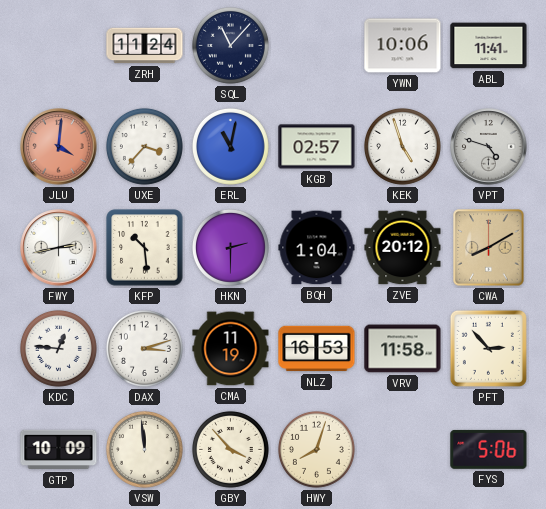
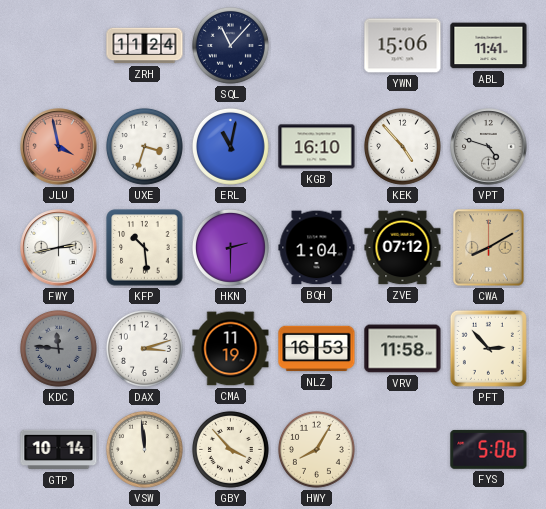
YWN: 10:06 -> 15:06 (403, 46)
JLU: 4:01 -> 3:58 (59, 147)
UXE: 3:37 -> 3:33 (144, 146)
KGB: 02:57 -> 16:10 (317, 147)
KEK: 4:57 -> 4:53 (402, 146)
ZVE: 20:12 -> 07:12 (403, 248)
KDC: 12:46 -> 11:46 (58, 348)
KDC dial: white -> grey (58, 348)
GTP: 10:09 -> 10:14 (59, 450)
HWY: 8:03 -> 8:05 (316, 449)
